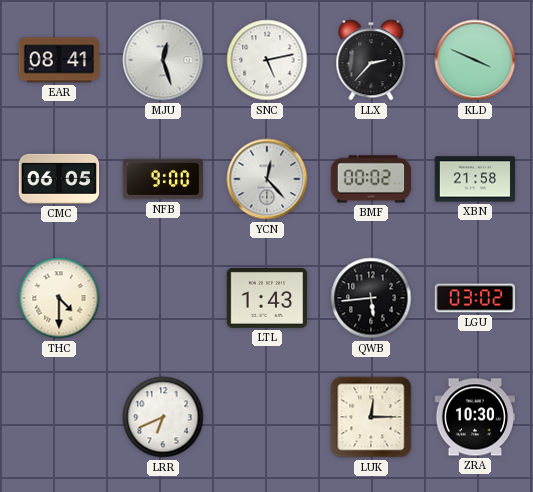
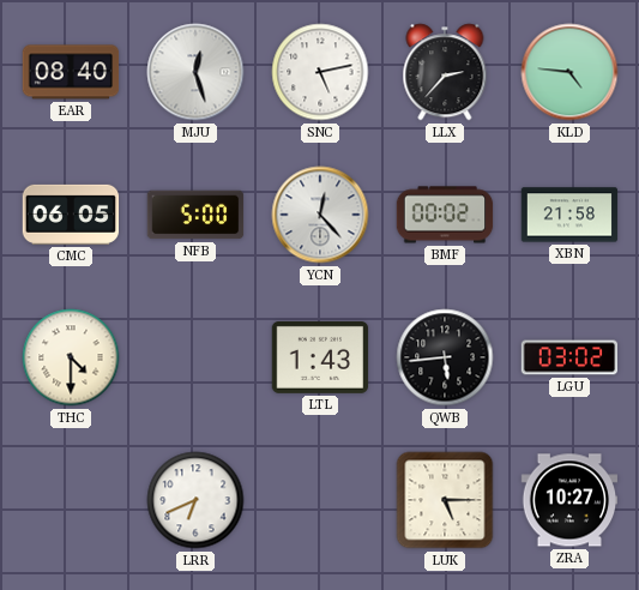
EAR: 08:41 -> 08:40 (71, 72)
KLD: 3:49 -> 4:46 (569, 72)
NFB: 9:00 -> 5:00 (195, 215)
LUK: 12:15 -> 5:15 (445, 500)
ZRA: 10:30 -> 10:27 (569, 500)
